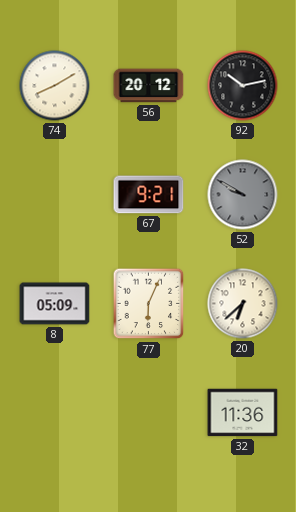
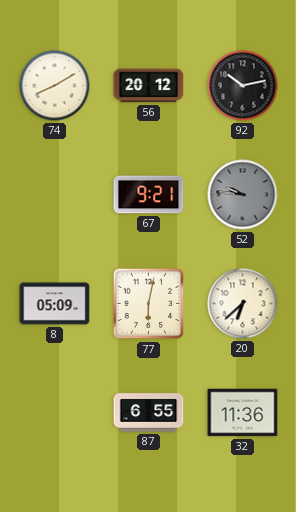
52: 9:50 -> 9:46 (243, 195)
77: 6:04 -> 6:02 (149, 304)
87: none -> 6:55 (149, 413)
